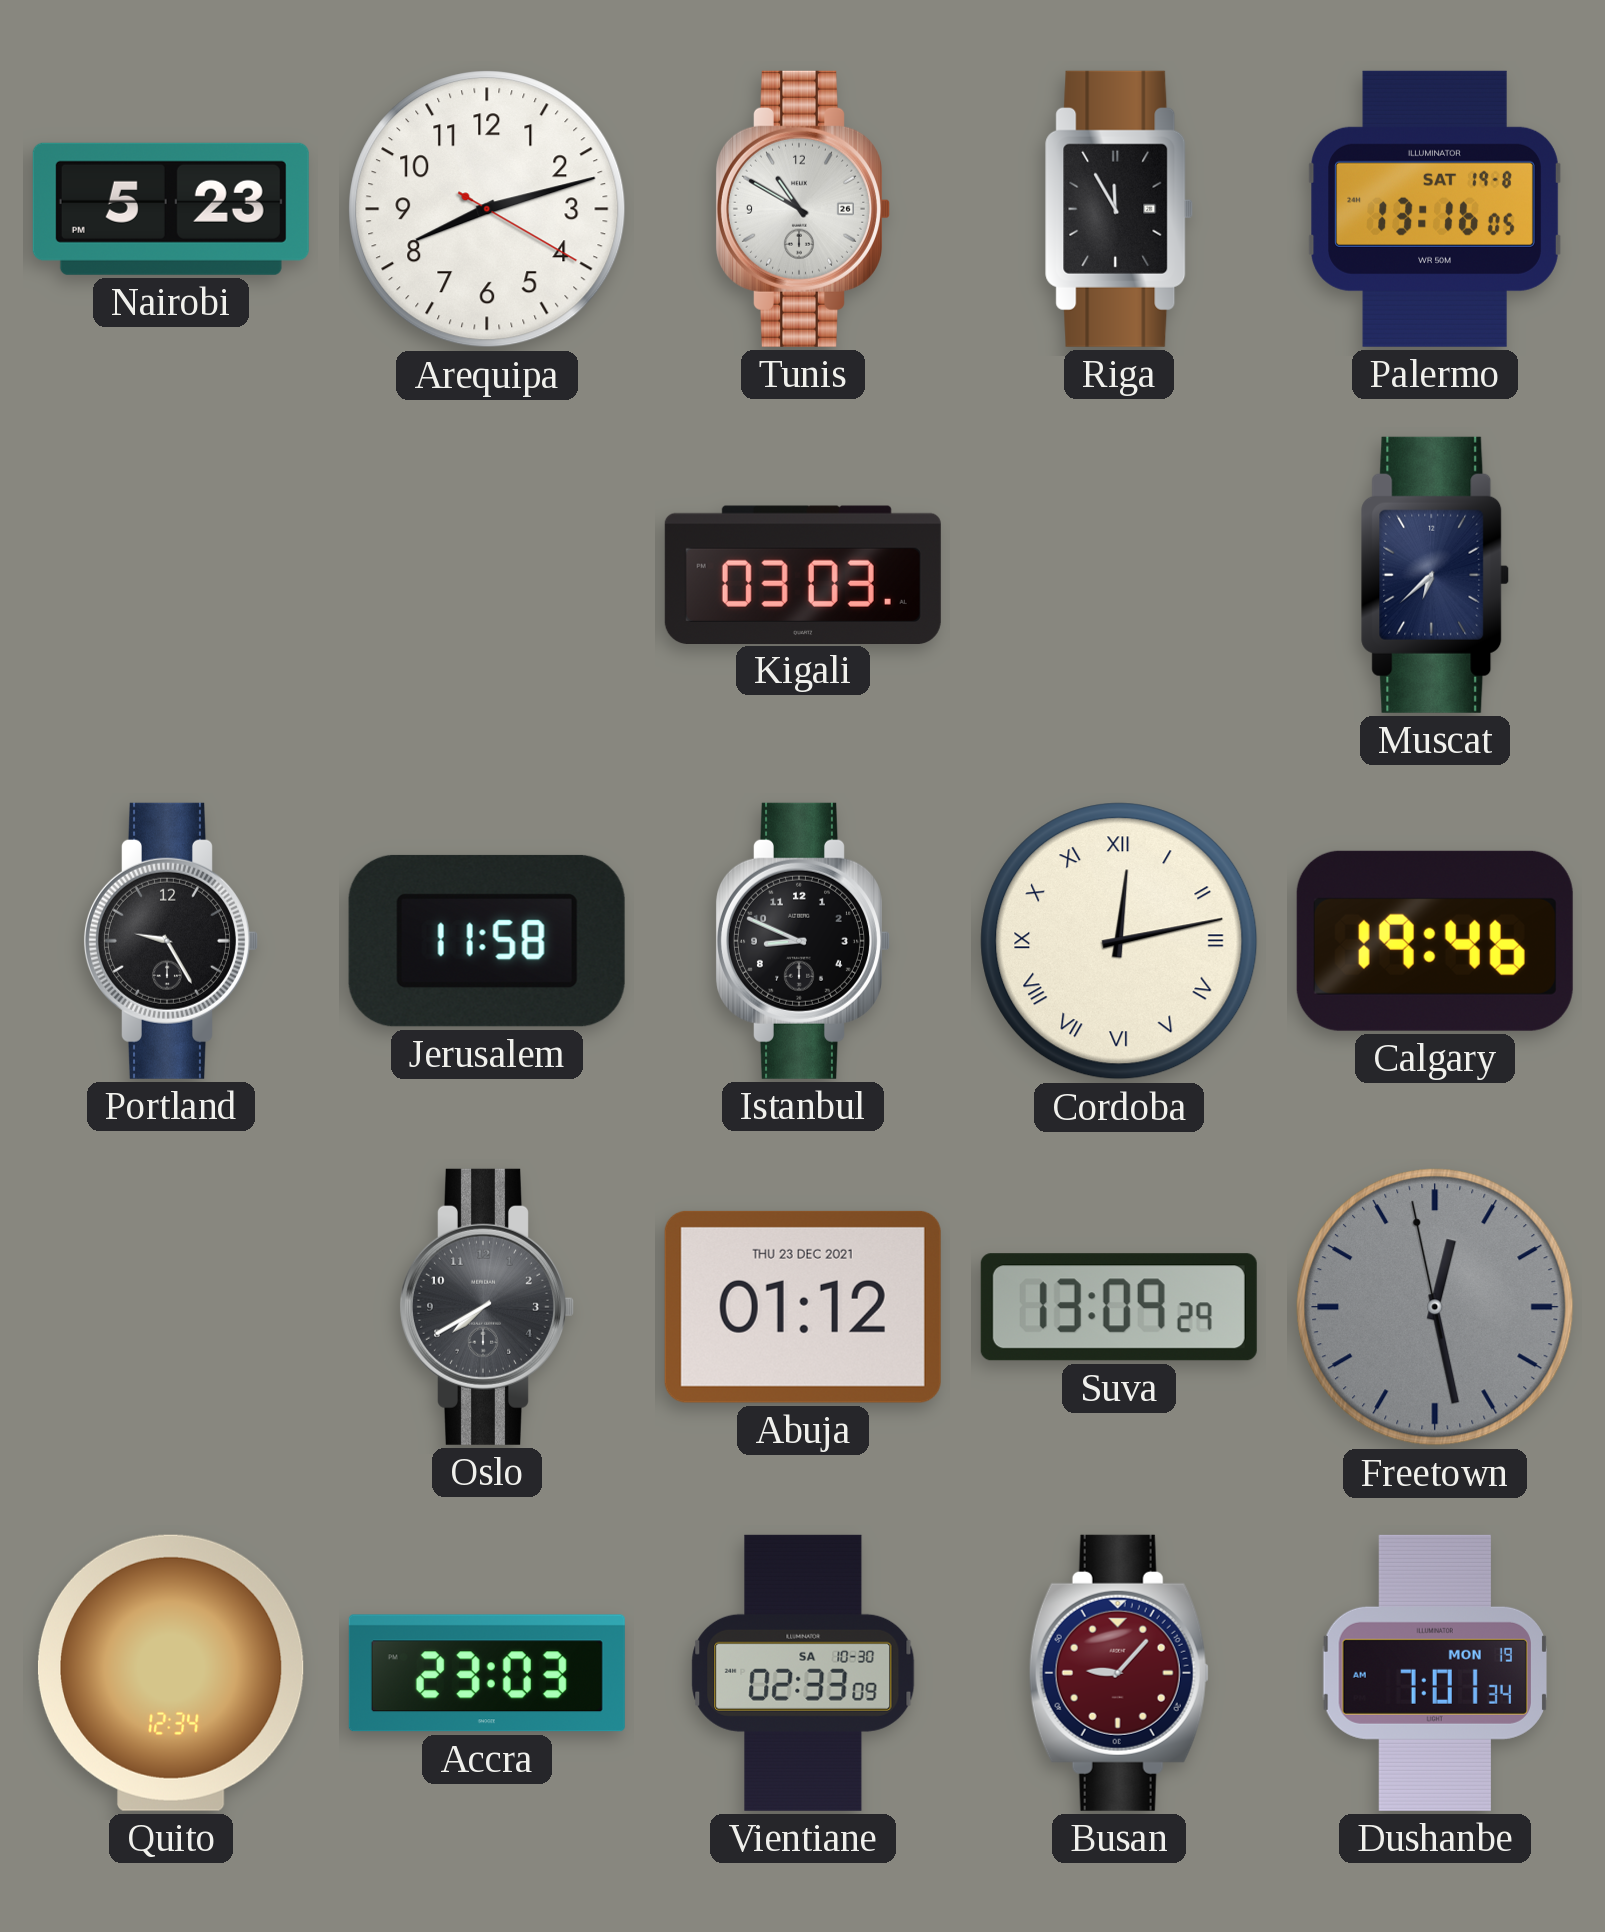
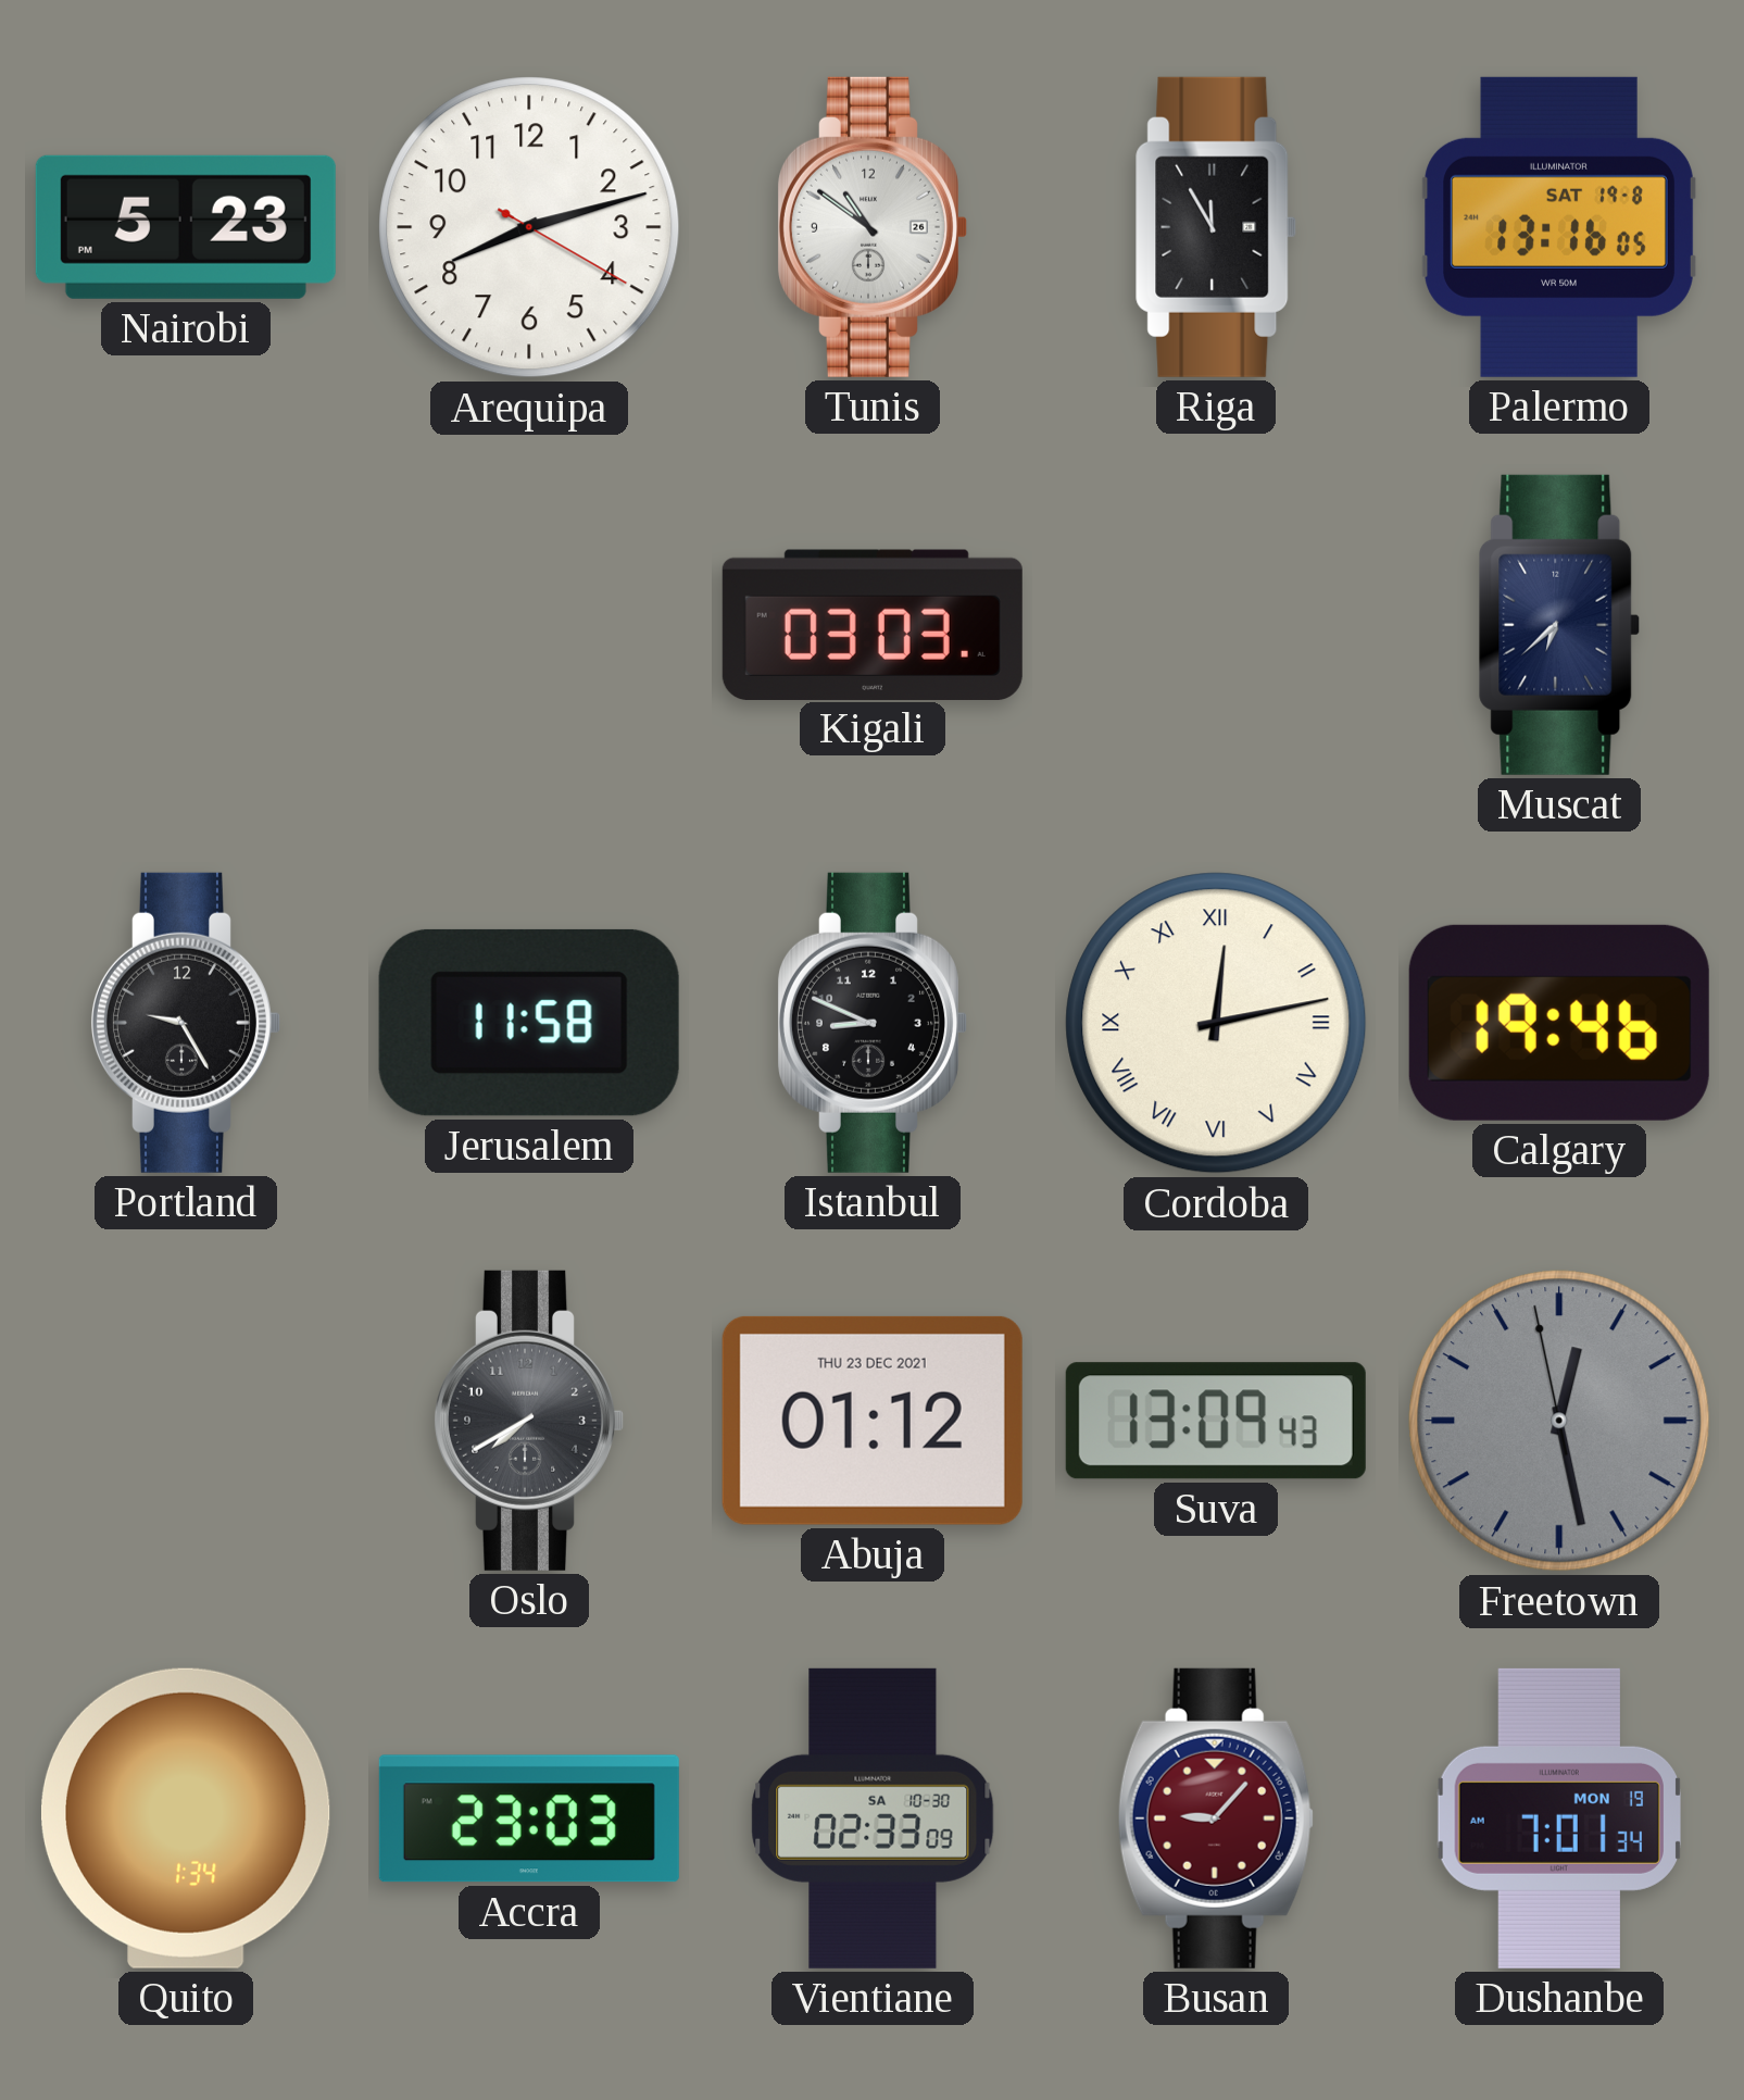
Tunis: 10:50 -> 10:51 (871, 227)
Suva: 13:09:29 -> 13:09:43 (1216, 1421)
Quito: 12:34 -> 1:34 (186, 1818)
